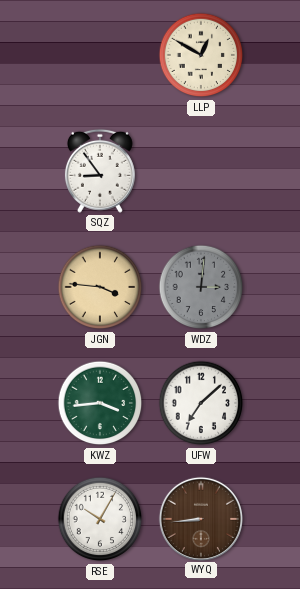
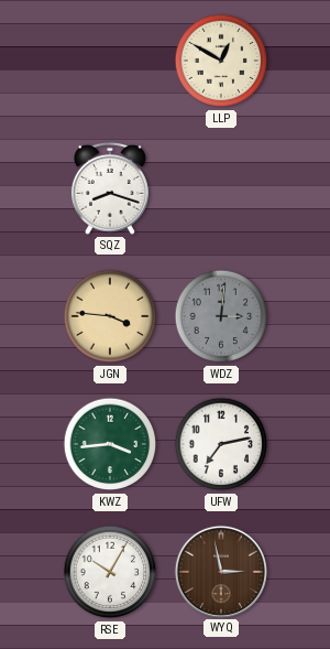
SQZ: 8:54 -> 8:18 (110, 188)
UFW: 7:08 -> 7:13 (221, 444)
WYQ: 8:44 -> 2:58 (220, 571)
